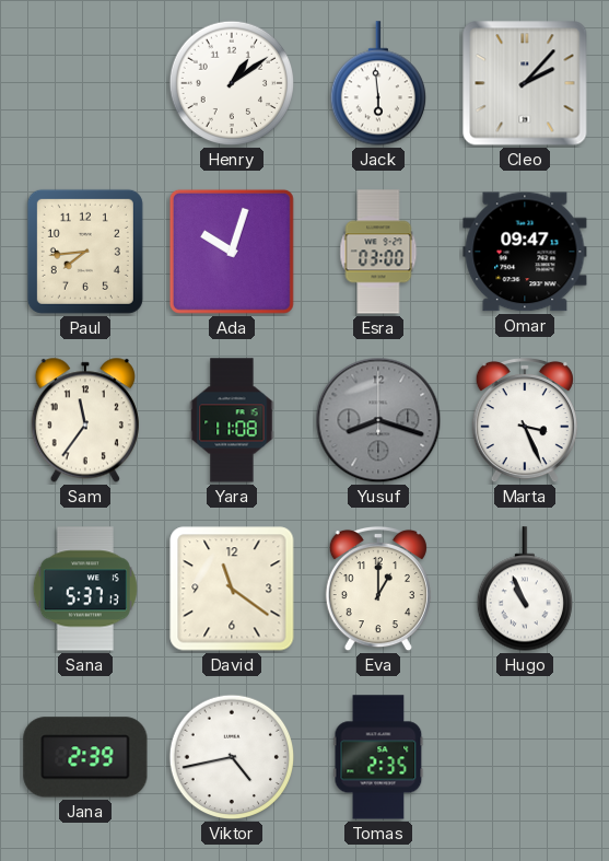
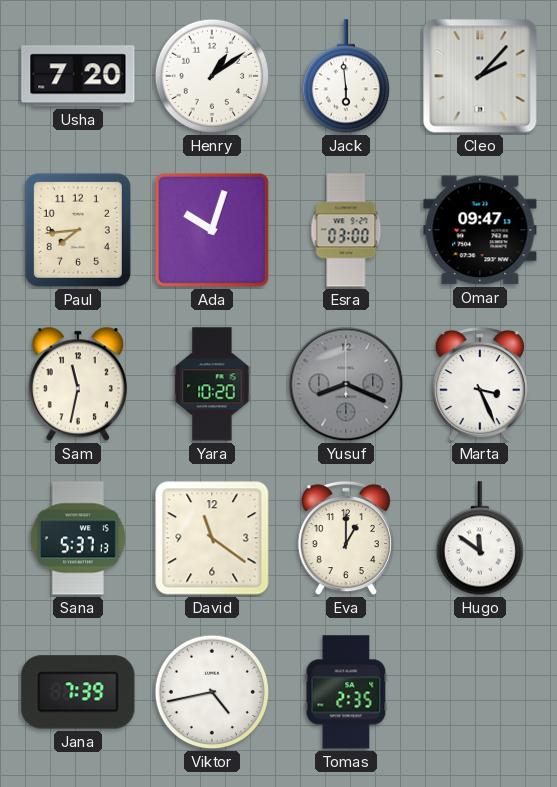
Usha: none -> 7:20 (78, 76)
Sam: 11:36 -> 11:32 (78, 384)
Yara: 11:08 -> 10:20 (212, 384)
Yusuf: 8:18 -> 8:19 (346, 384)
Hugo: 10:56 -> 11:51 (479, 538)
Jana: 2:39 -> 7:39 (78, 692)
